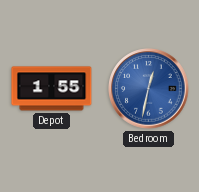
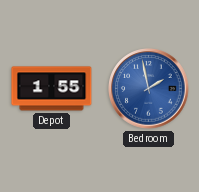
Bedroom: 12:32 -> 1:58 (149, 89)
